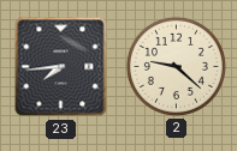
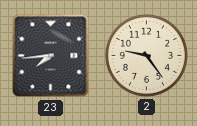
2: 9:22 -> 9:24 (146, 55)
